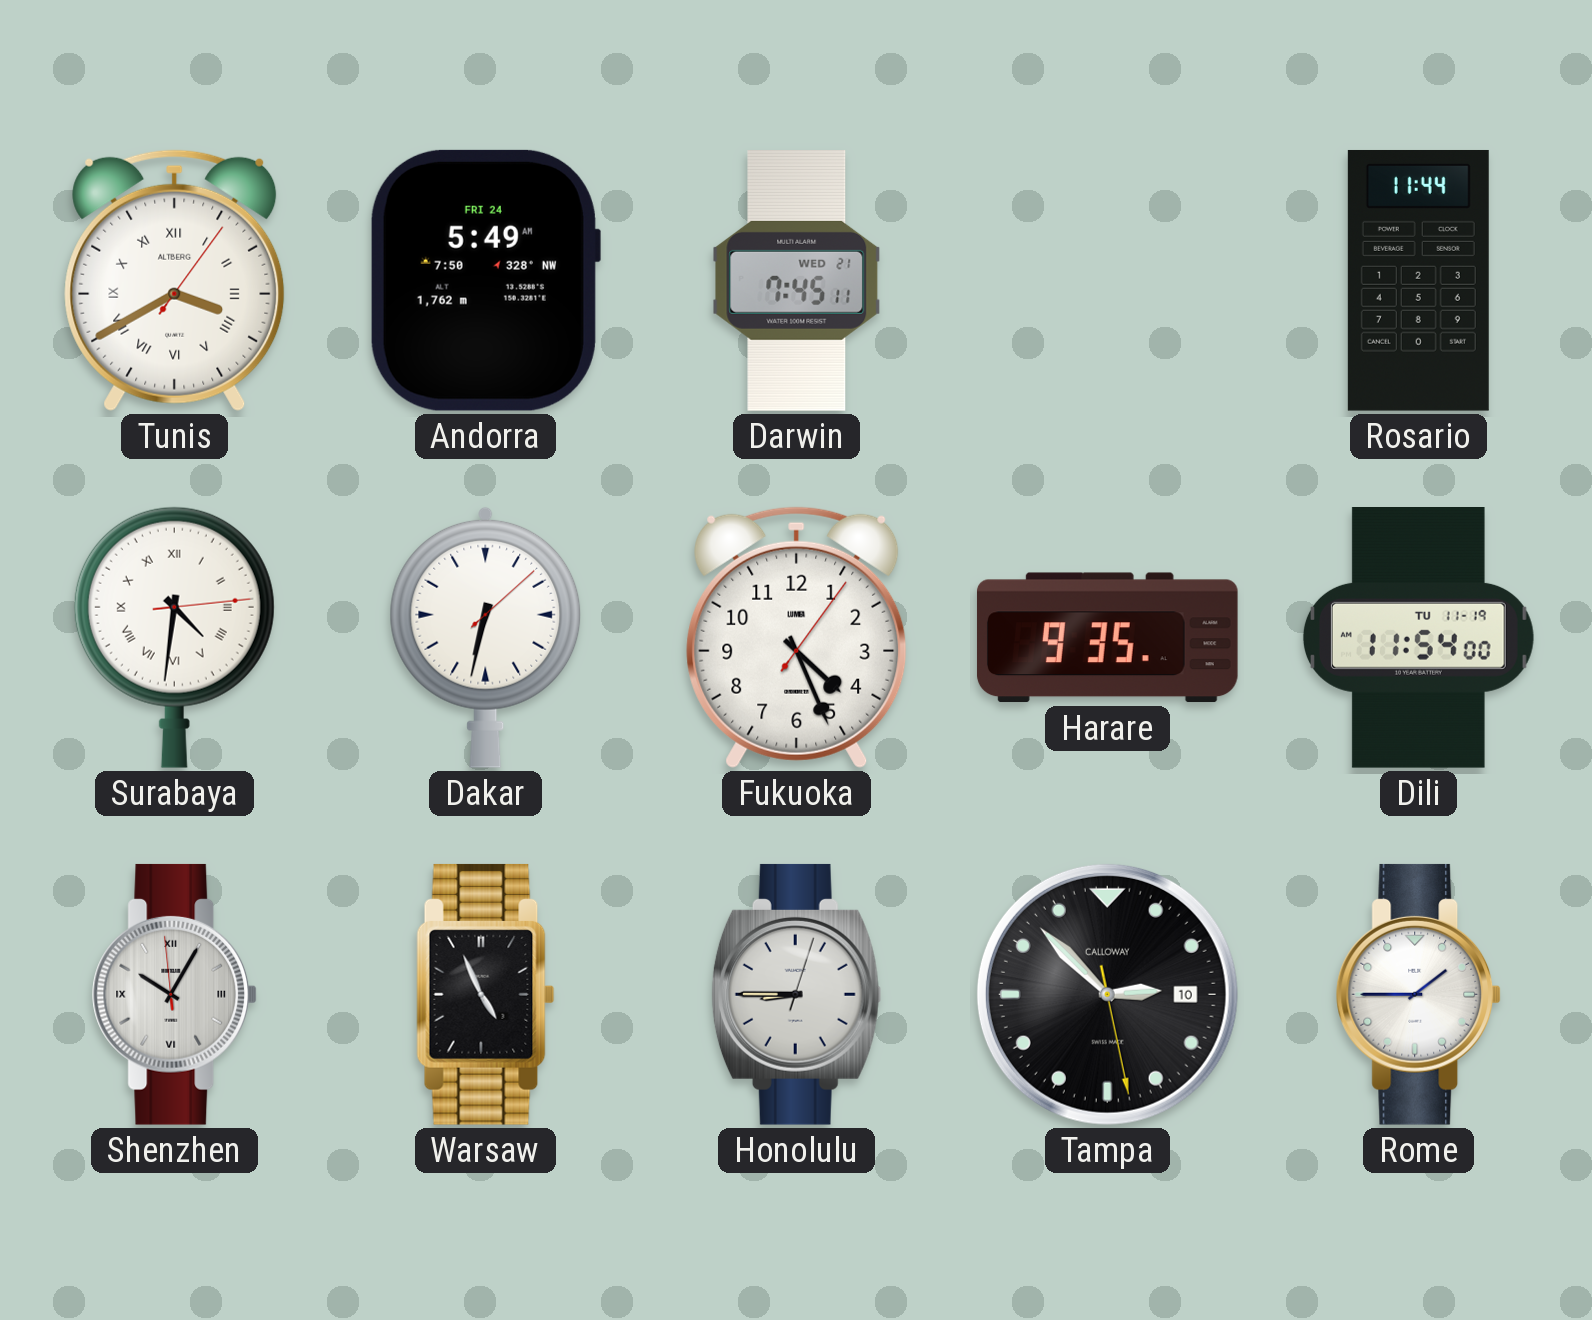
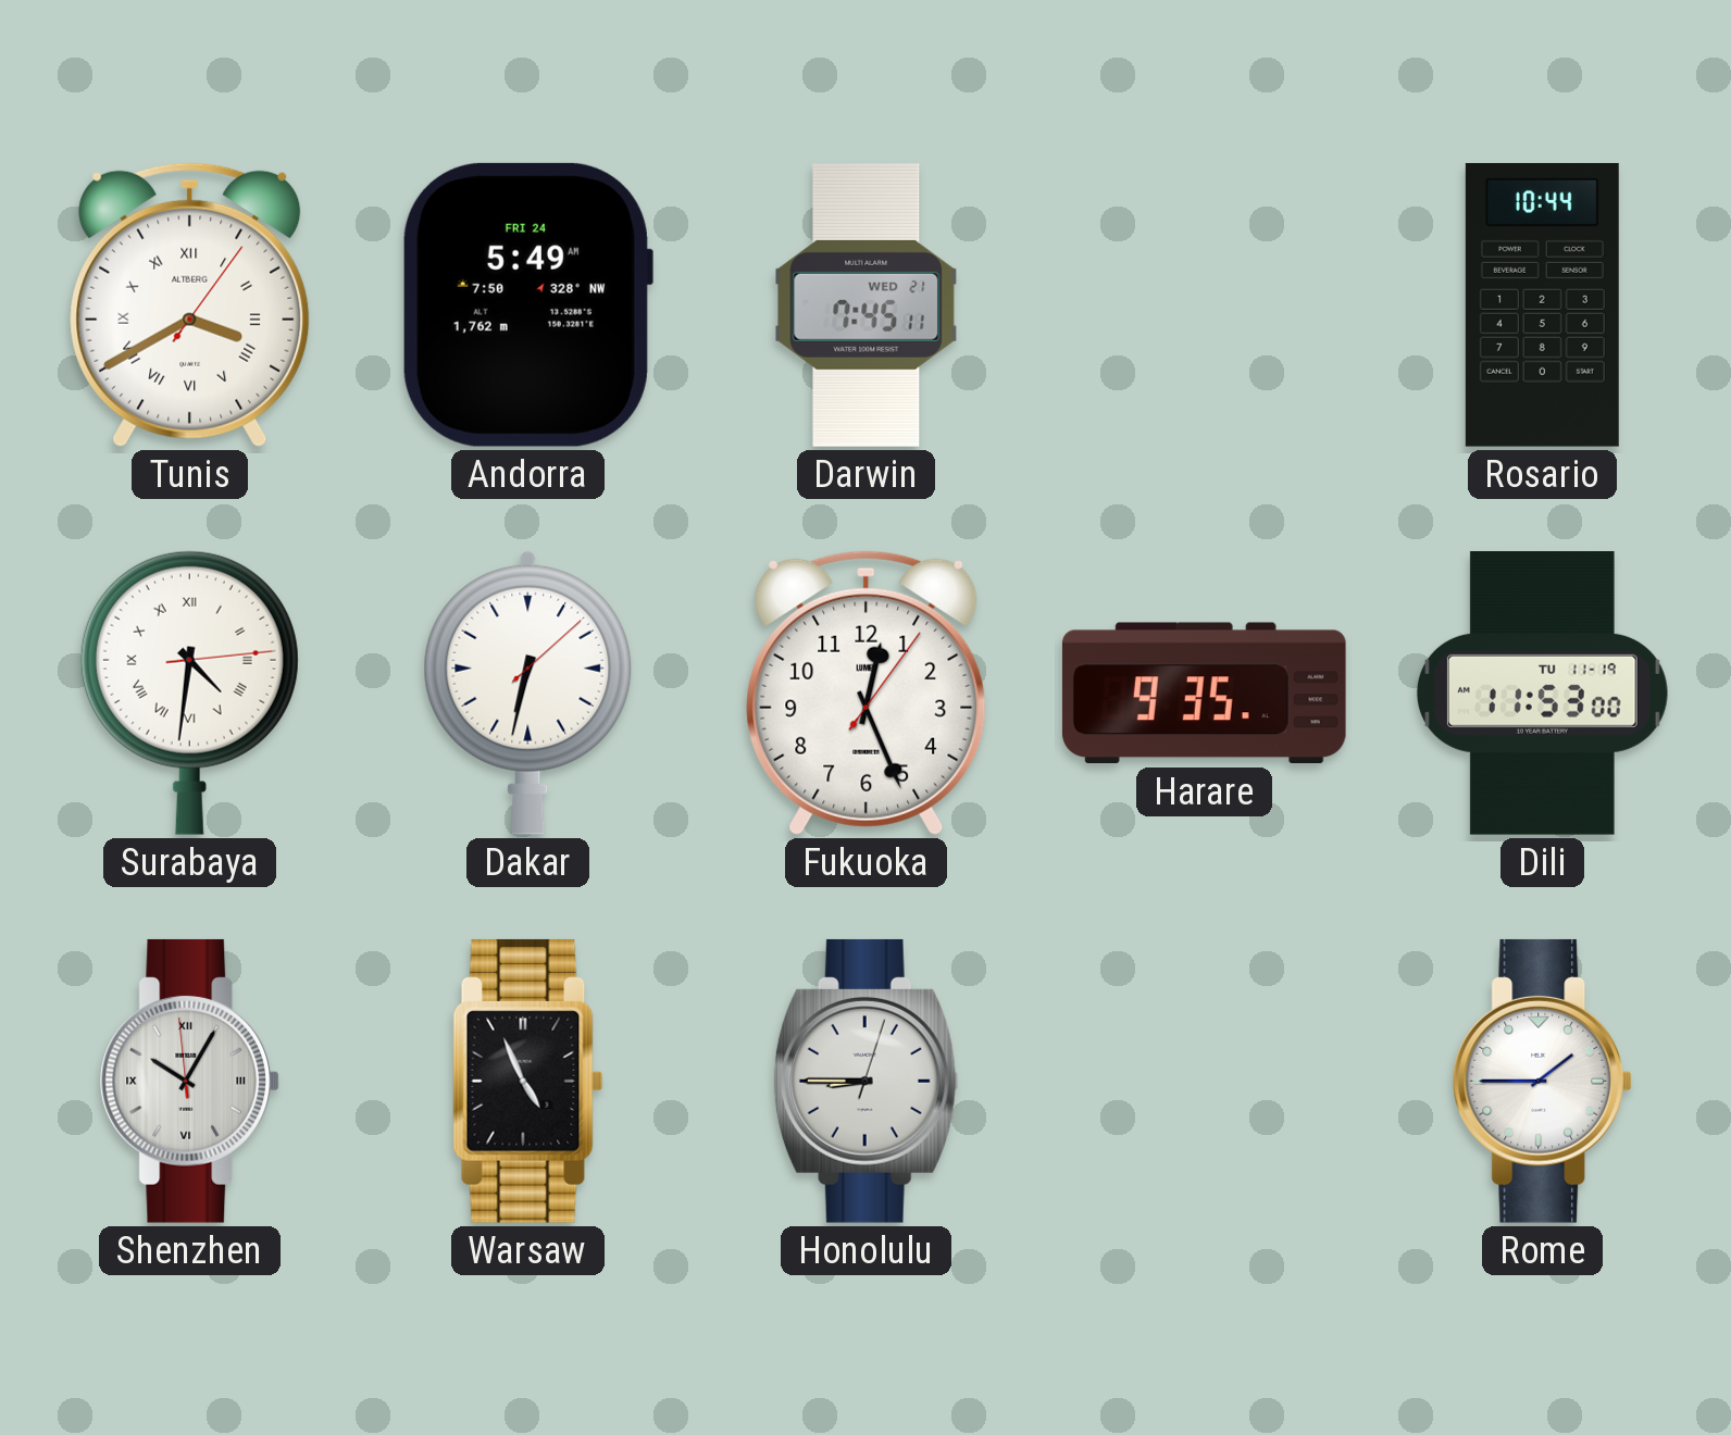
Rosario: 11:44 -> 10:44 (1542, 304)
Fukuoka: 4:26 -> 12:26 (867, 692)
Dili: 11:54 -> 11:53 (1542, 694)
Tampa: 2:52 -> none (1107, 994)
